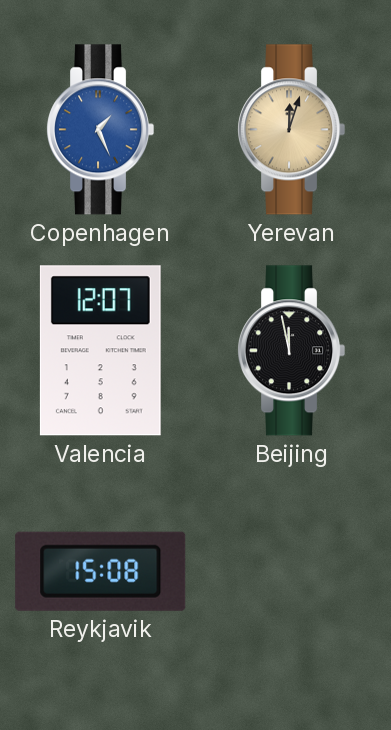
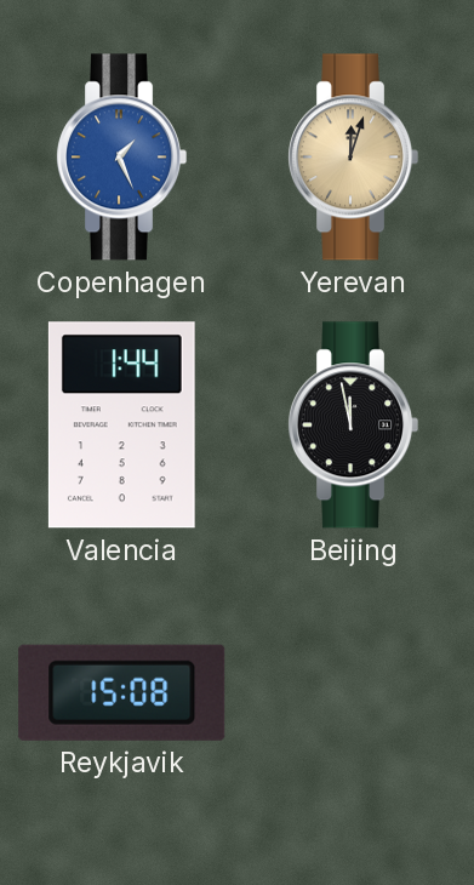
Valencia: 12:07 -> 1:44 (121, 426)
